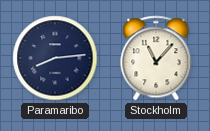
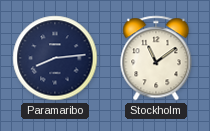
Stockholm: 11:07 -> 11:09 (156, 58)
